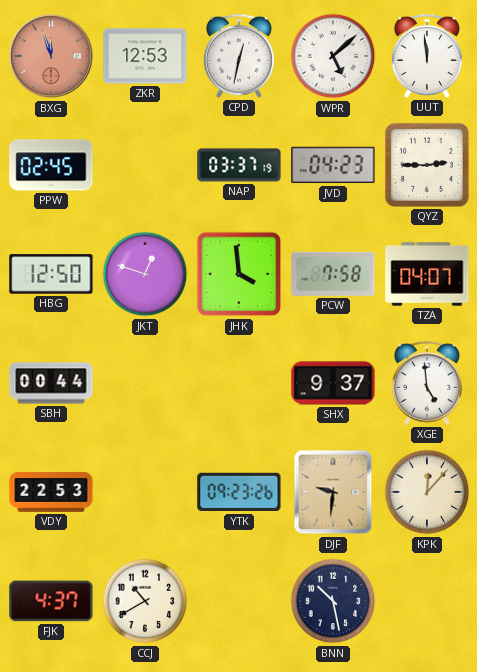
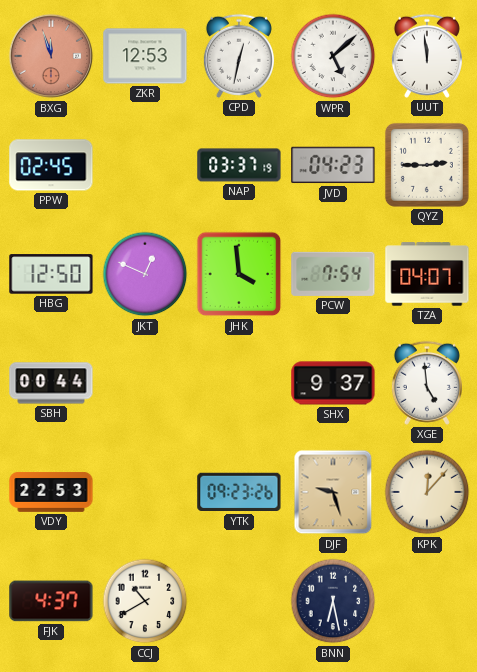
JKT: 12:48 -> 12:49 (145, 274)
PCW: 7:58 -> 7:54 (333, 274)
DJF: 9:31 -> 9:27 (333, 492)
BNN: 10:28 -> 6:28 (333, 601)
